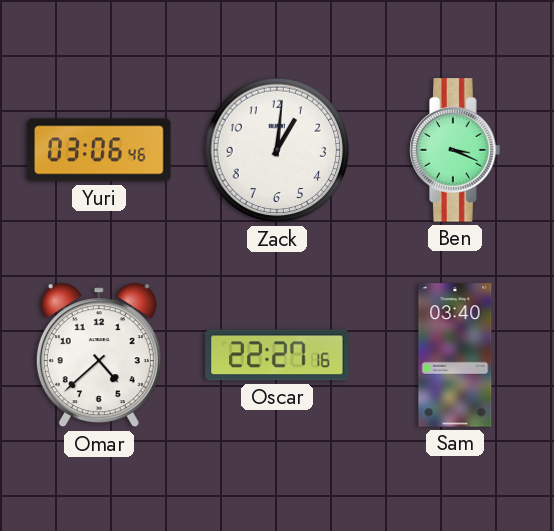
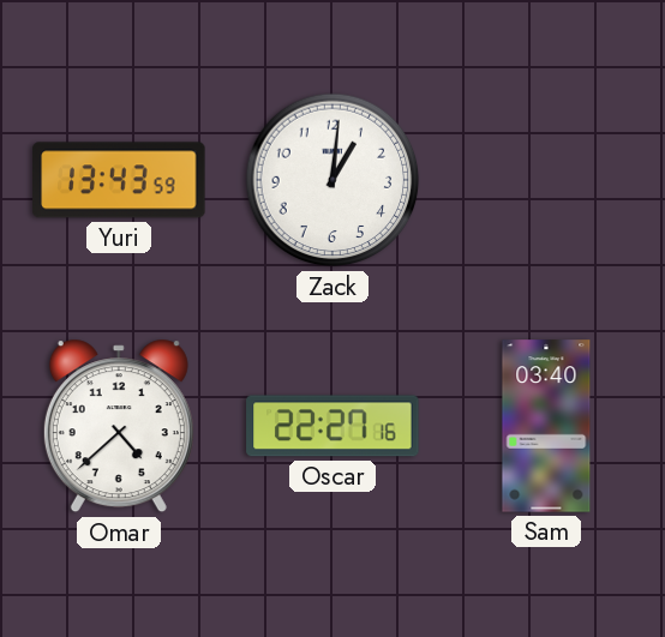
Yuri: 03:06 -> 13:43 (119, 180)
Ben: 3:19 -> none (455, 150)
